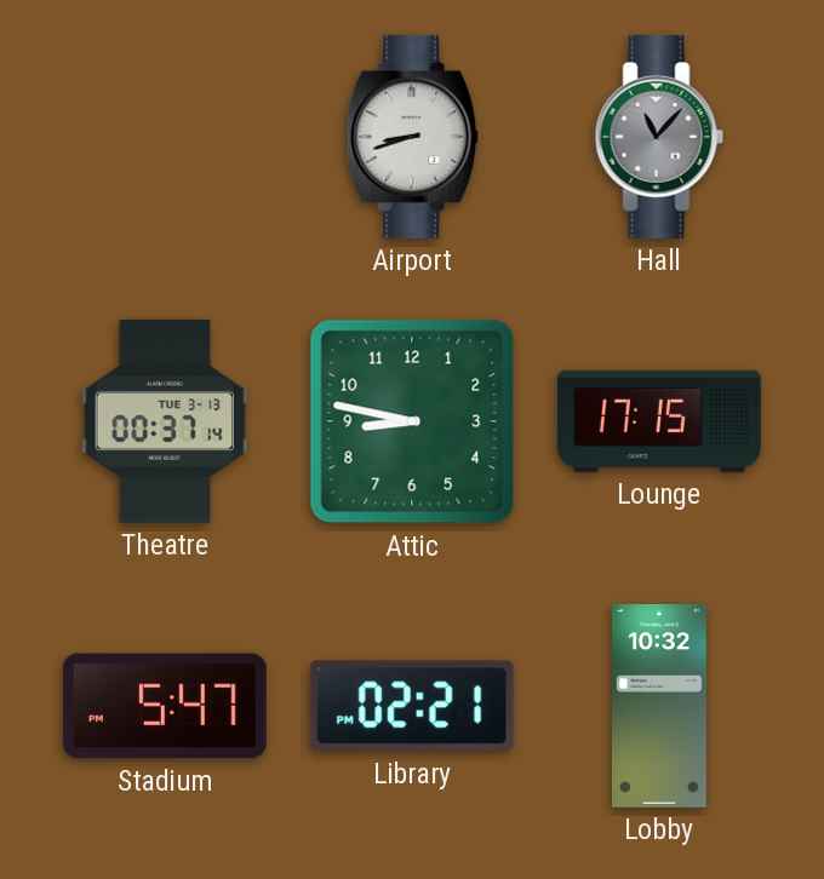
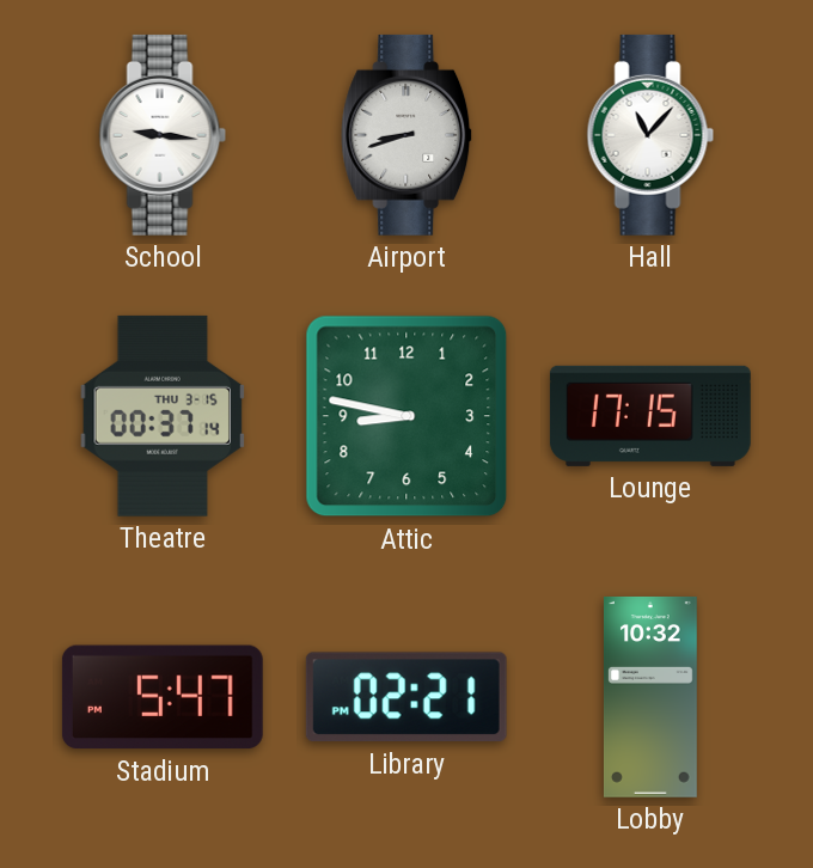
School: none -> 9:16 (163, 135)
Hall dial: grey -> white (650, 135)
Theatre date: TUE 3-13 -> THU 3-15 (161, 416)
